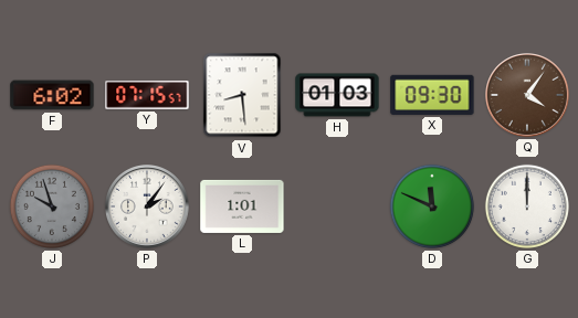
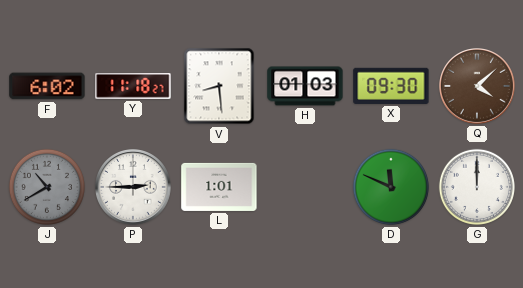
Y: 07:15 -> 11:18 (133, 87)
Q: 4:06 -> 4:08 (478, 87)
J: 9:57 -> 10:40 (47, 187)
P: 2:06 -> 2:45 (134, 188)
